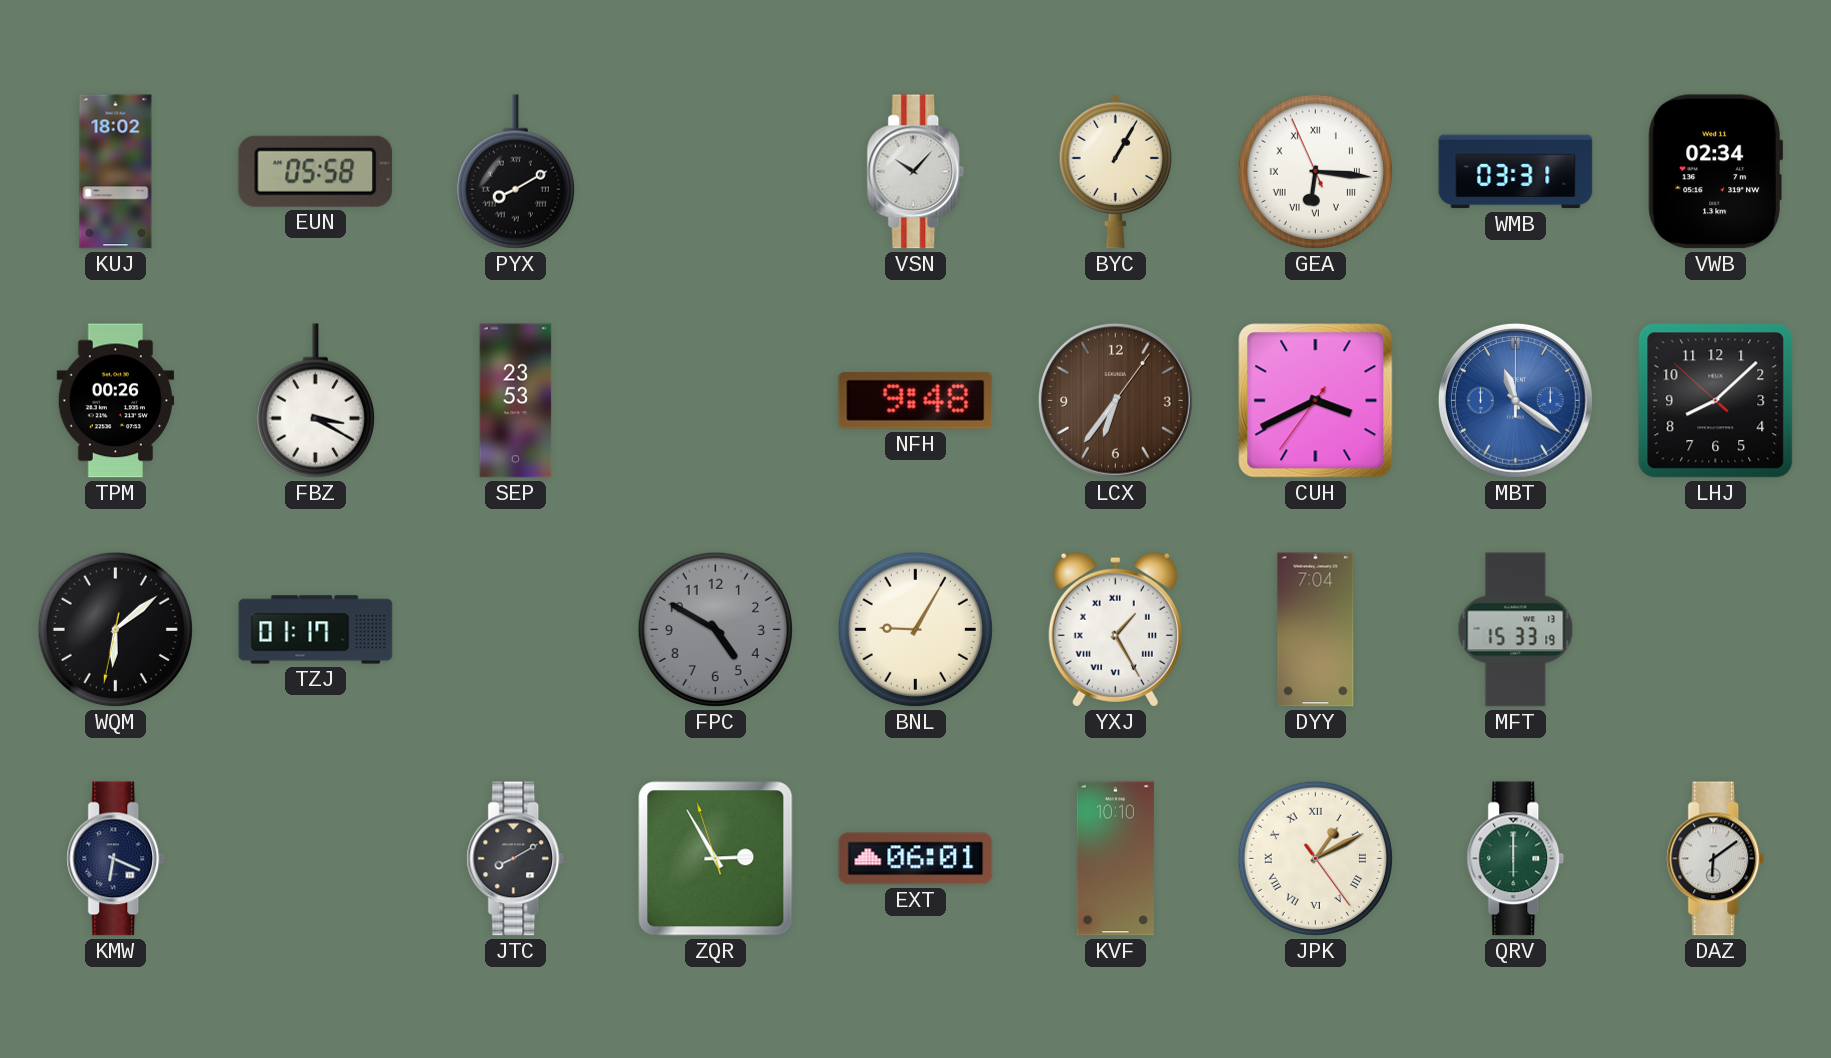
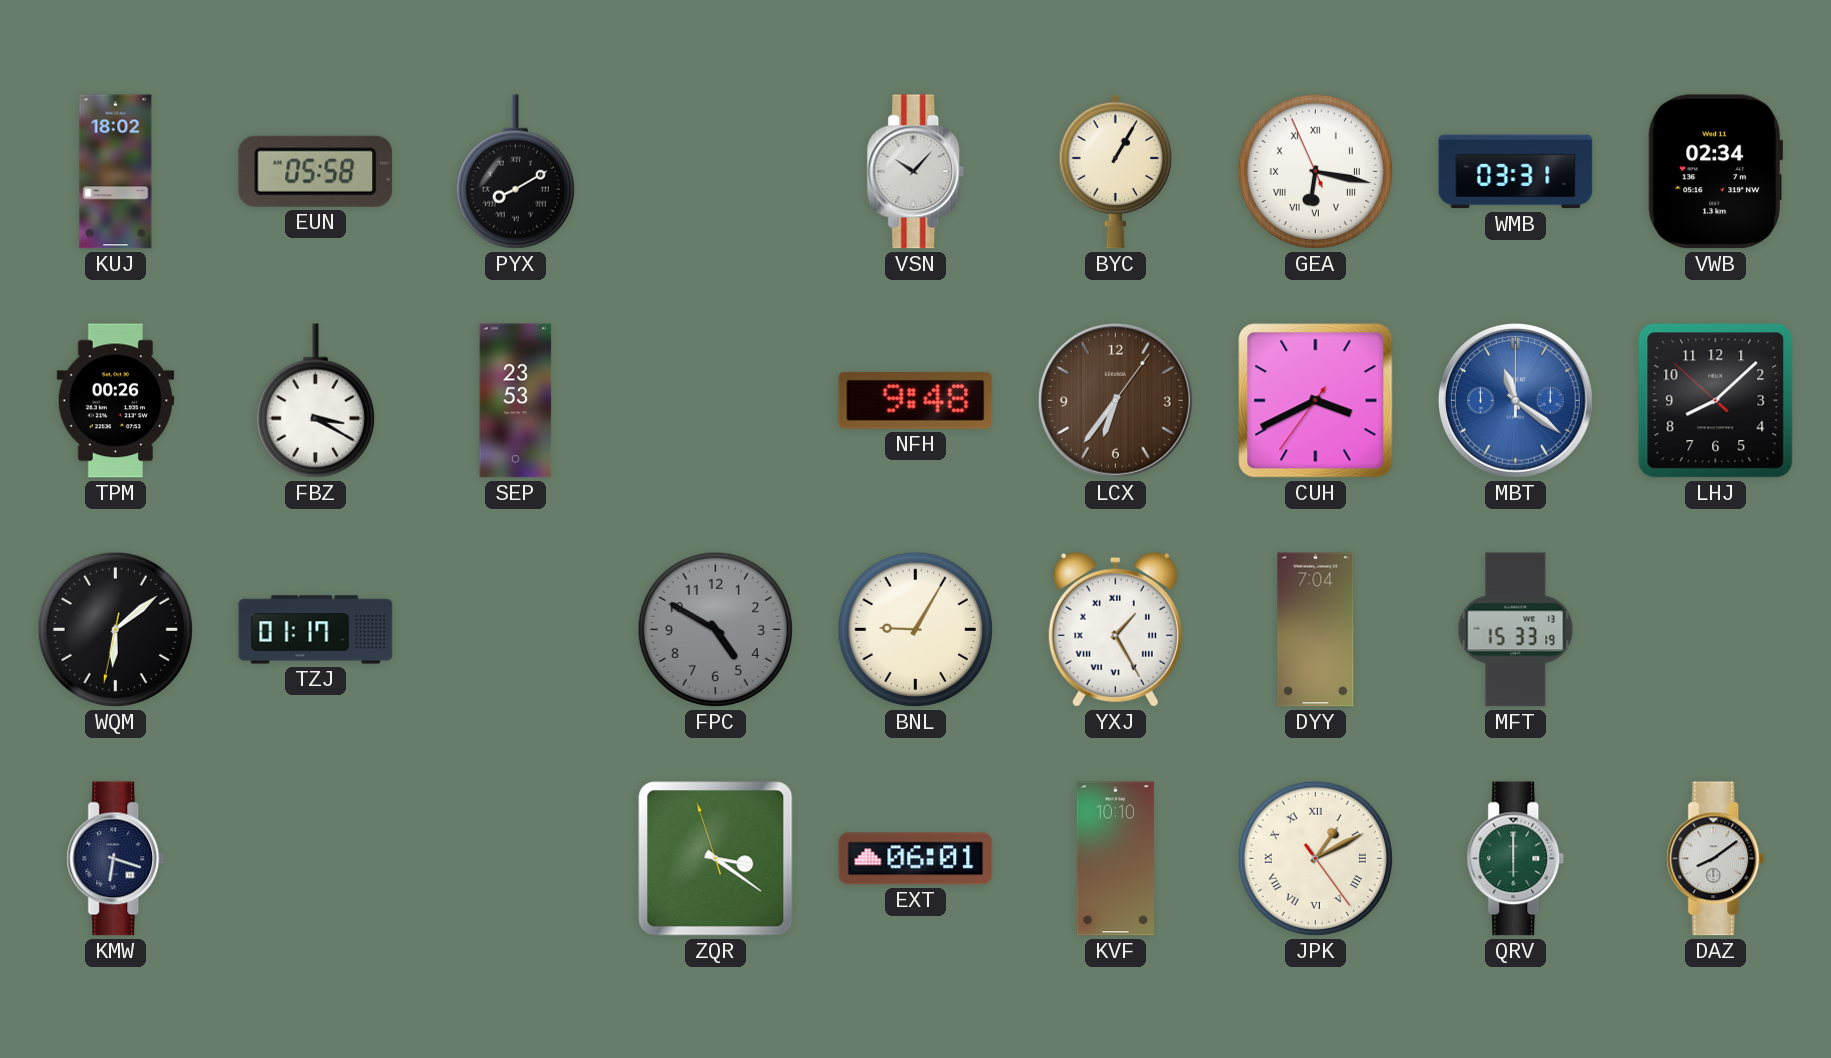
GEA: 6:15 -> 6:16 (1315, 171)
KMW: 6:19 -> 6:18 (116, 859)
JTC: 8:10 -> none (516, 859)
ZQR: 2:54 -> 3:20 (716, 859)
DAZ: 6:09 -> 8:09 (1716, 859)
